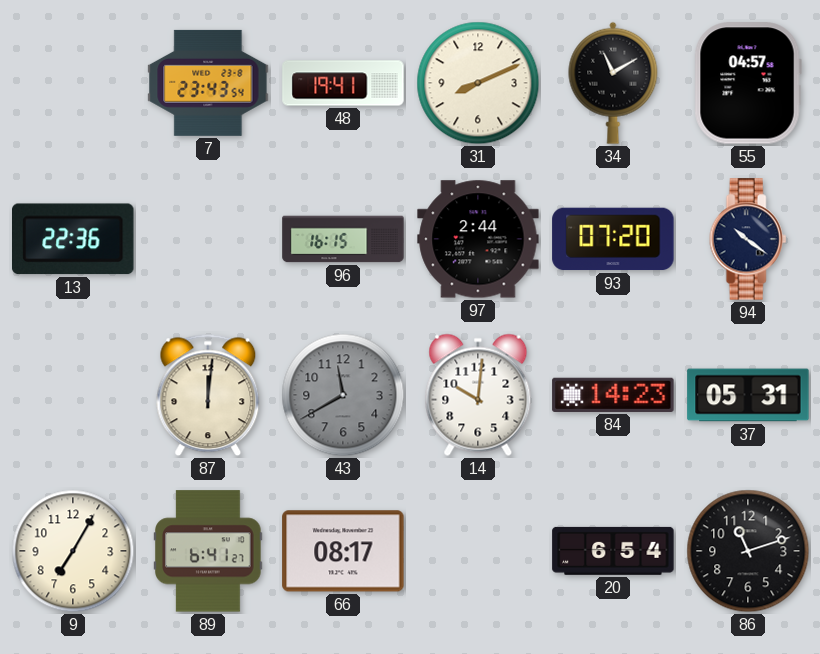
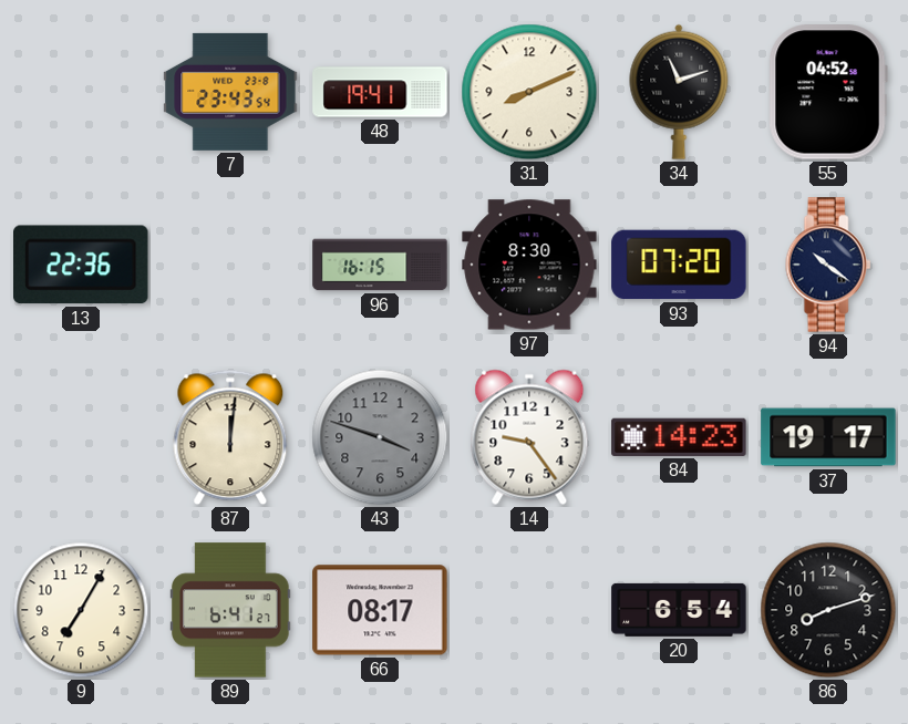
34: 11:10 -> 11:12 (679, 92)
55: 04:57 -> 04:52 (828, 92)
97: 2:44 -> 8:30 (529, 265)
43: 11:40 -> 3:48 (380, 437)
14: 10:01 -> 9:24 (529, 437)
37: 05:31 -> 19:17 (828, 437)
86: 11:12 -> 8:12 (828, 610)
